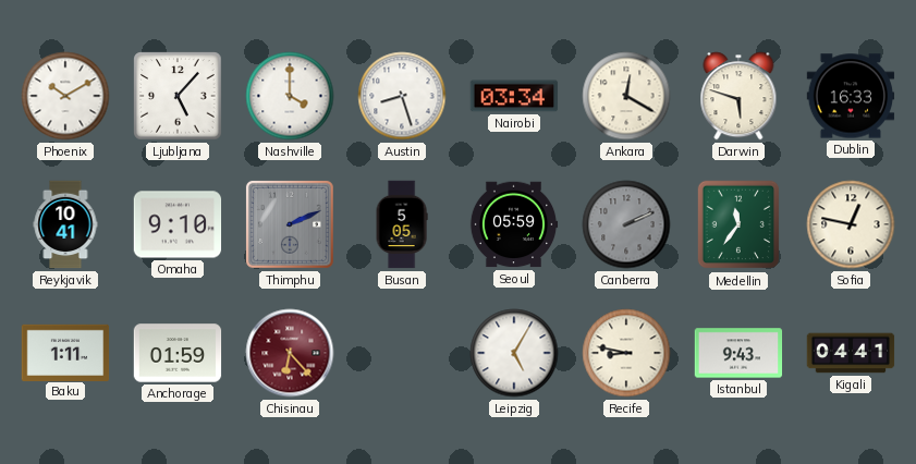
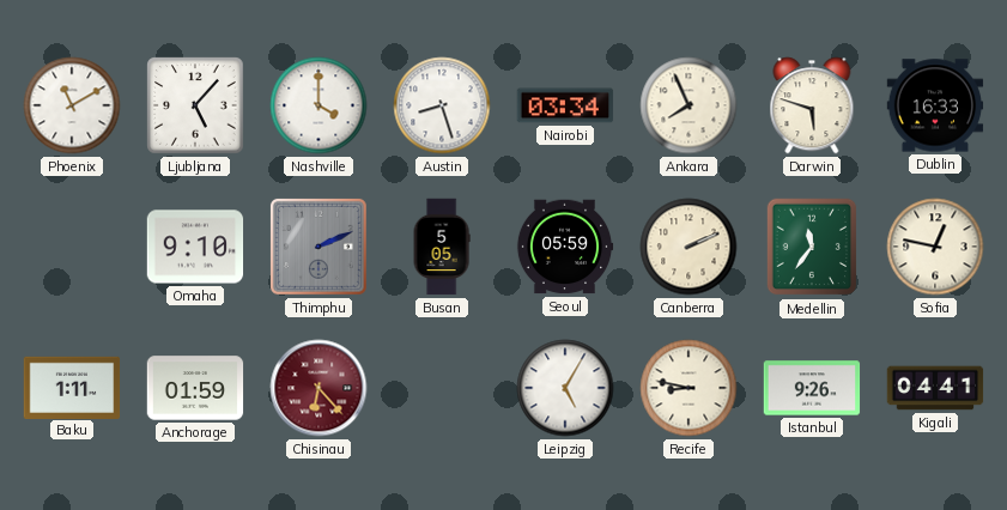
Phoenix: 10:10 -> 11:10 (72, 105)
Ankara: 12:20 -> 7:56 (688, 105)
Reykjavik: 10:41 -> none (65, 224)
Canberra dial: grey -> cream (688, 247)
Istanbul: 9:43 -> 9:26 (812, 388)
